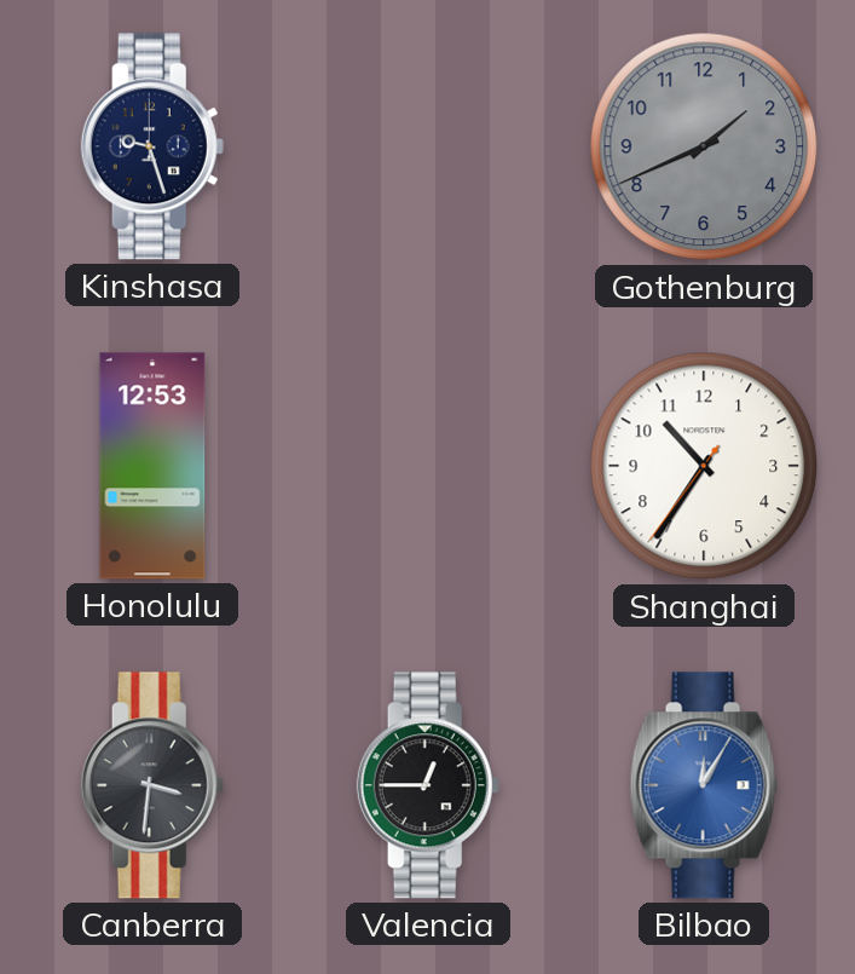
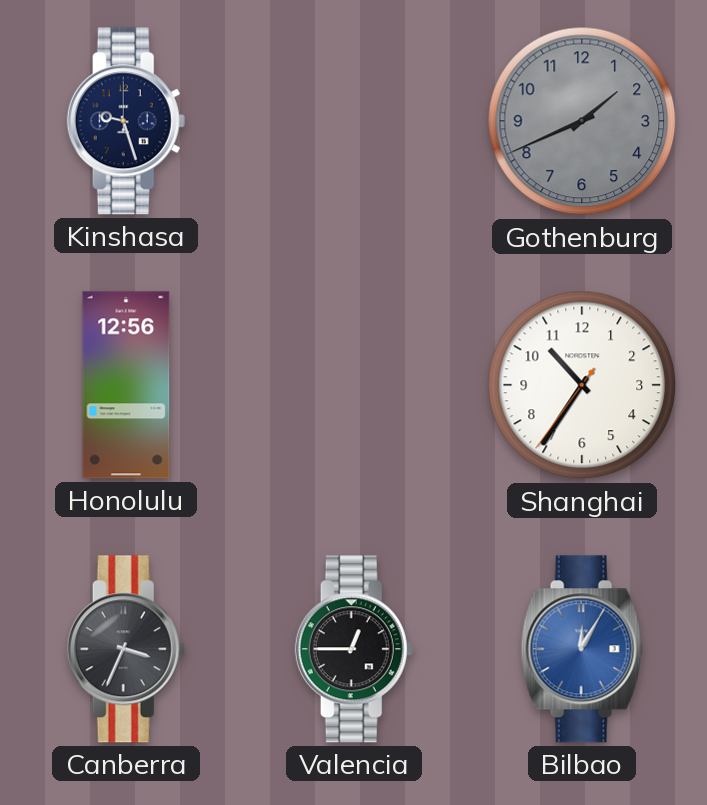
Honolulu: 12:53 -> 12:56 (126, 385)
Canberra: 3:31 -> 3:34 (126, 649)
